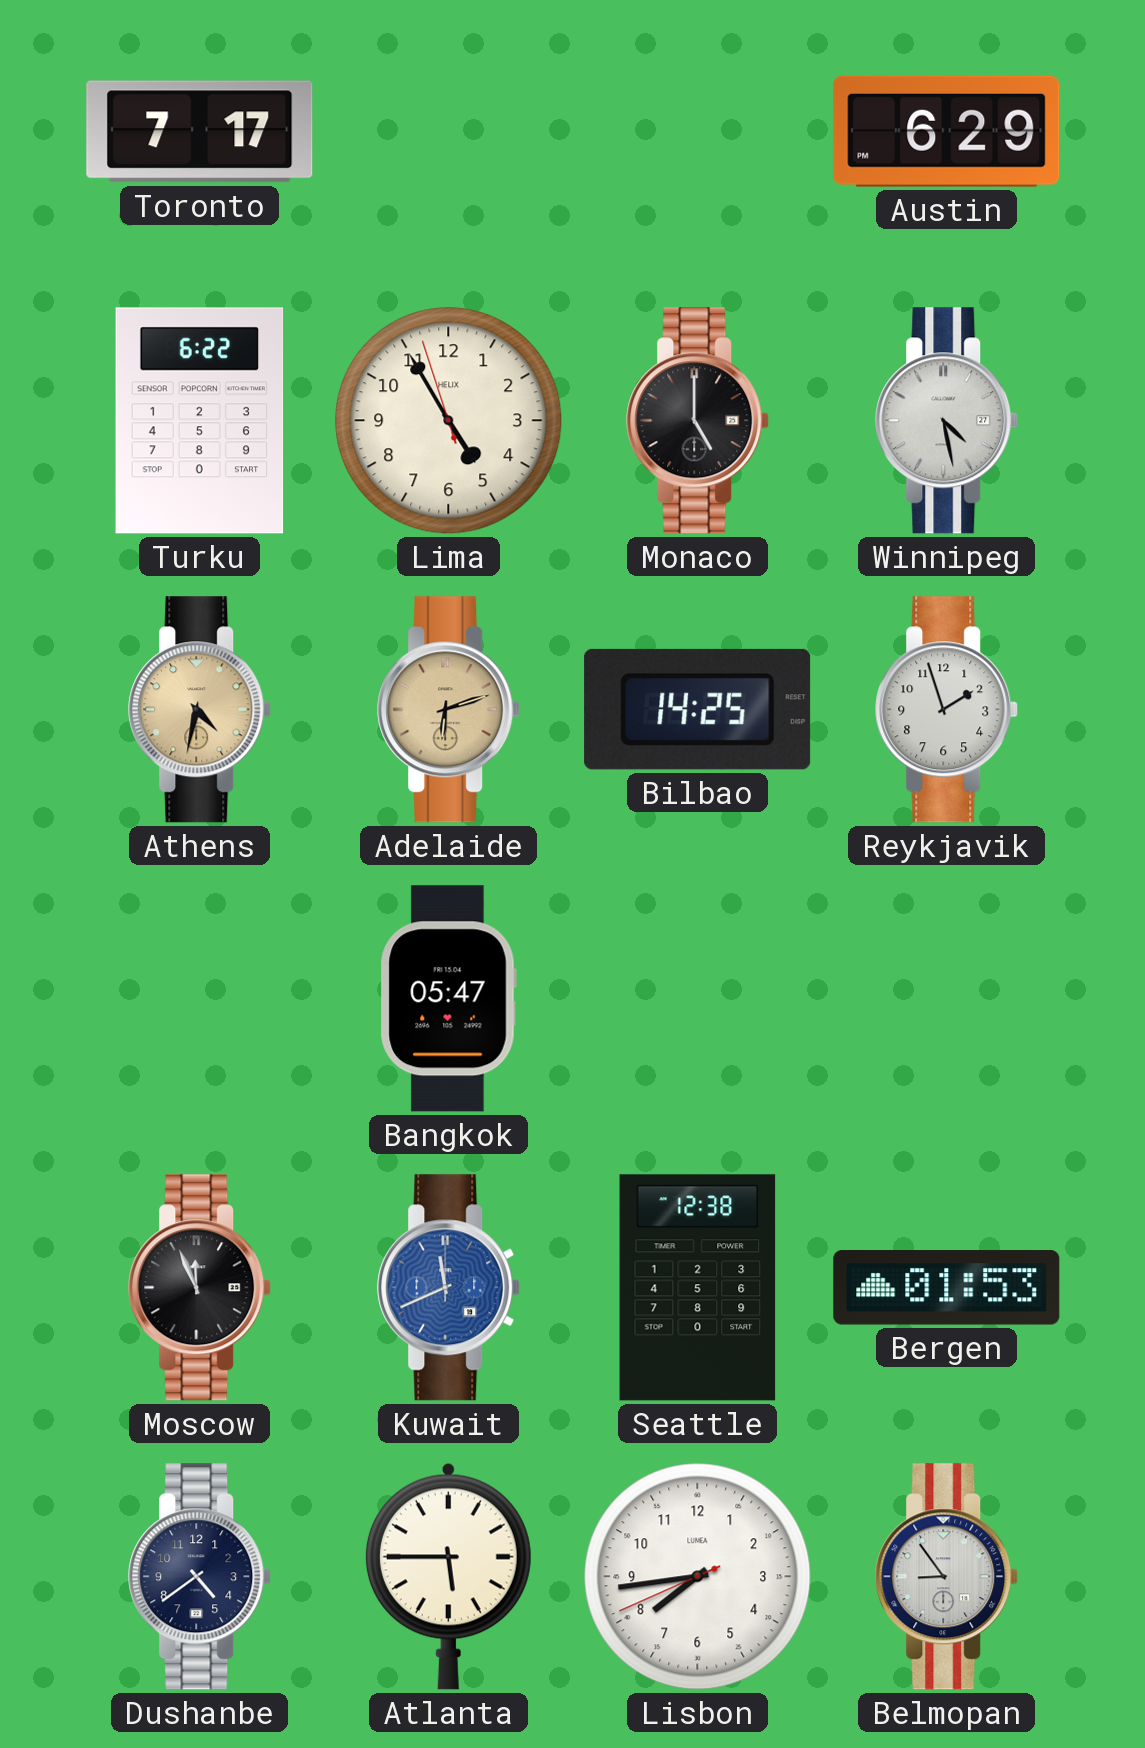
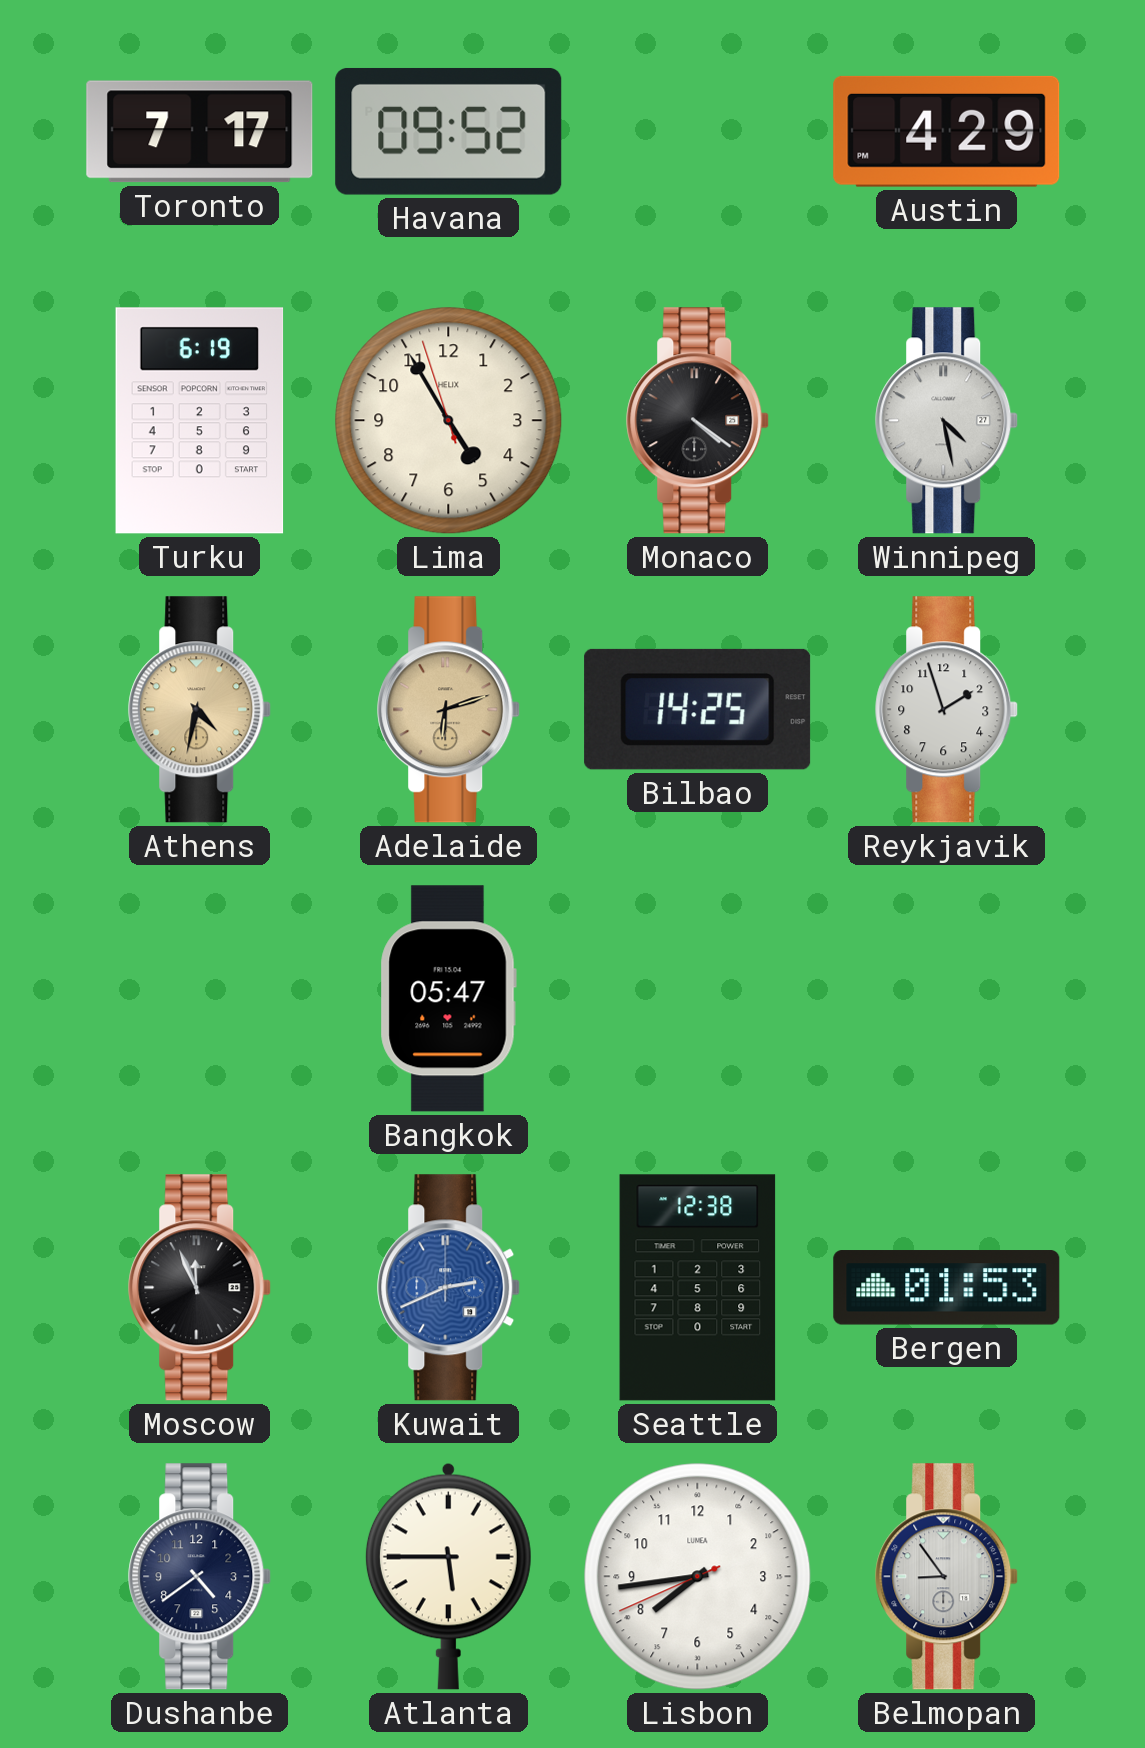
Havana: none -> 09:52 (449, 131)
Austin: 6:29 -> 4:29 (947, 131)
Turku: 6:22 -> 6:19 (200, 421)
Monaco: 5:00 -> 4:21 (698, 421)
Kuwait: 11:41 -> 2:41 (449, 1288)
